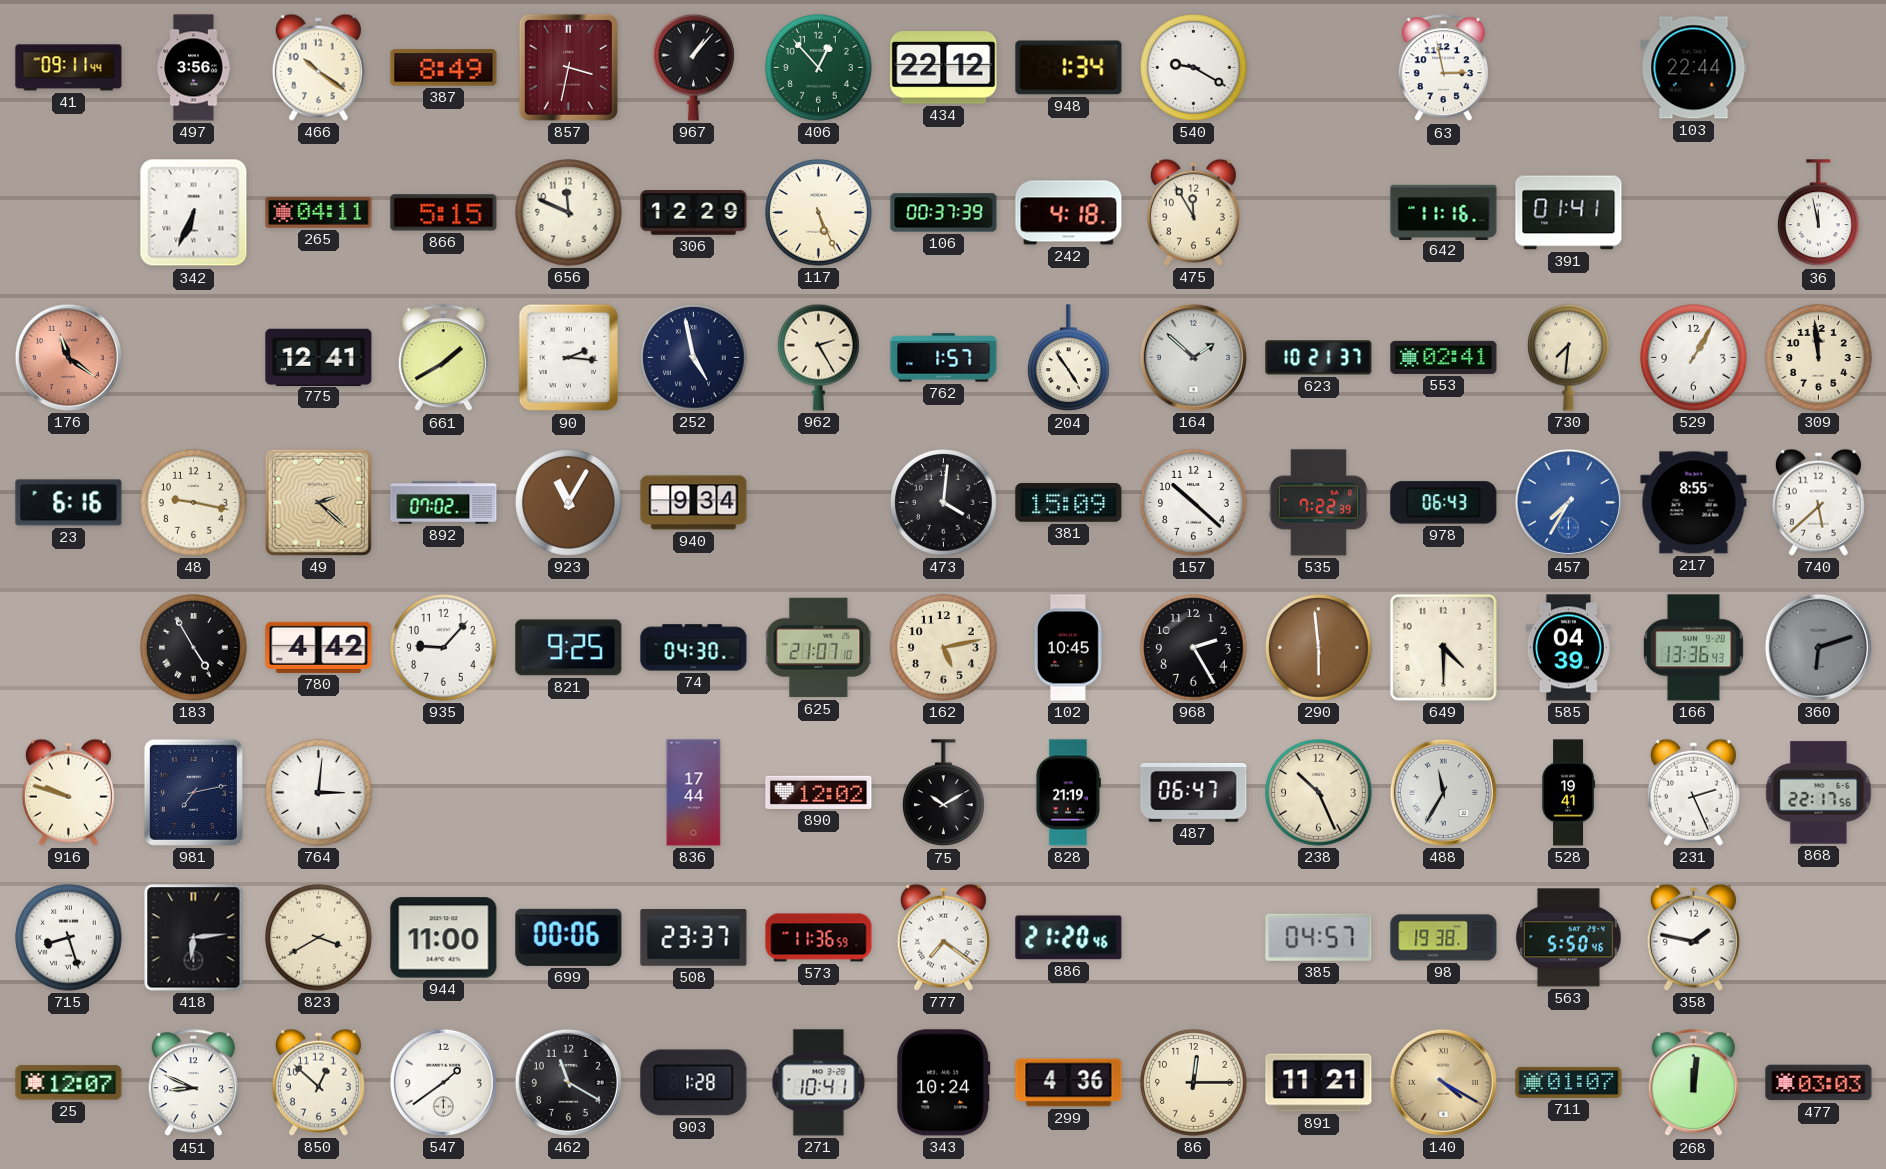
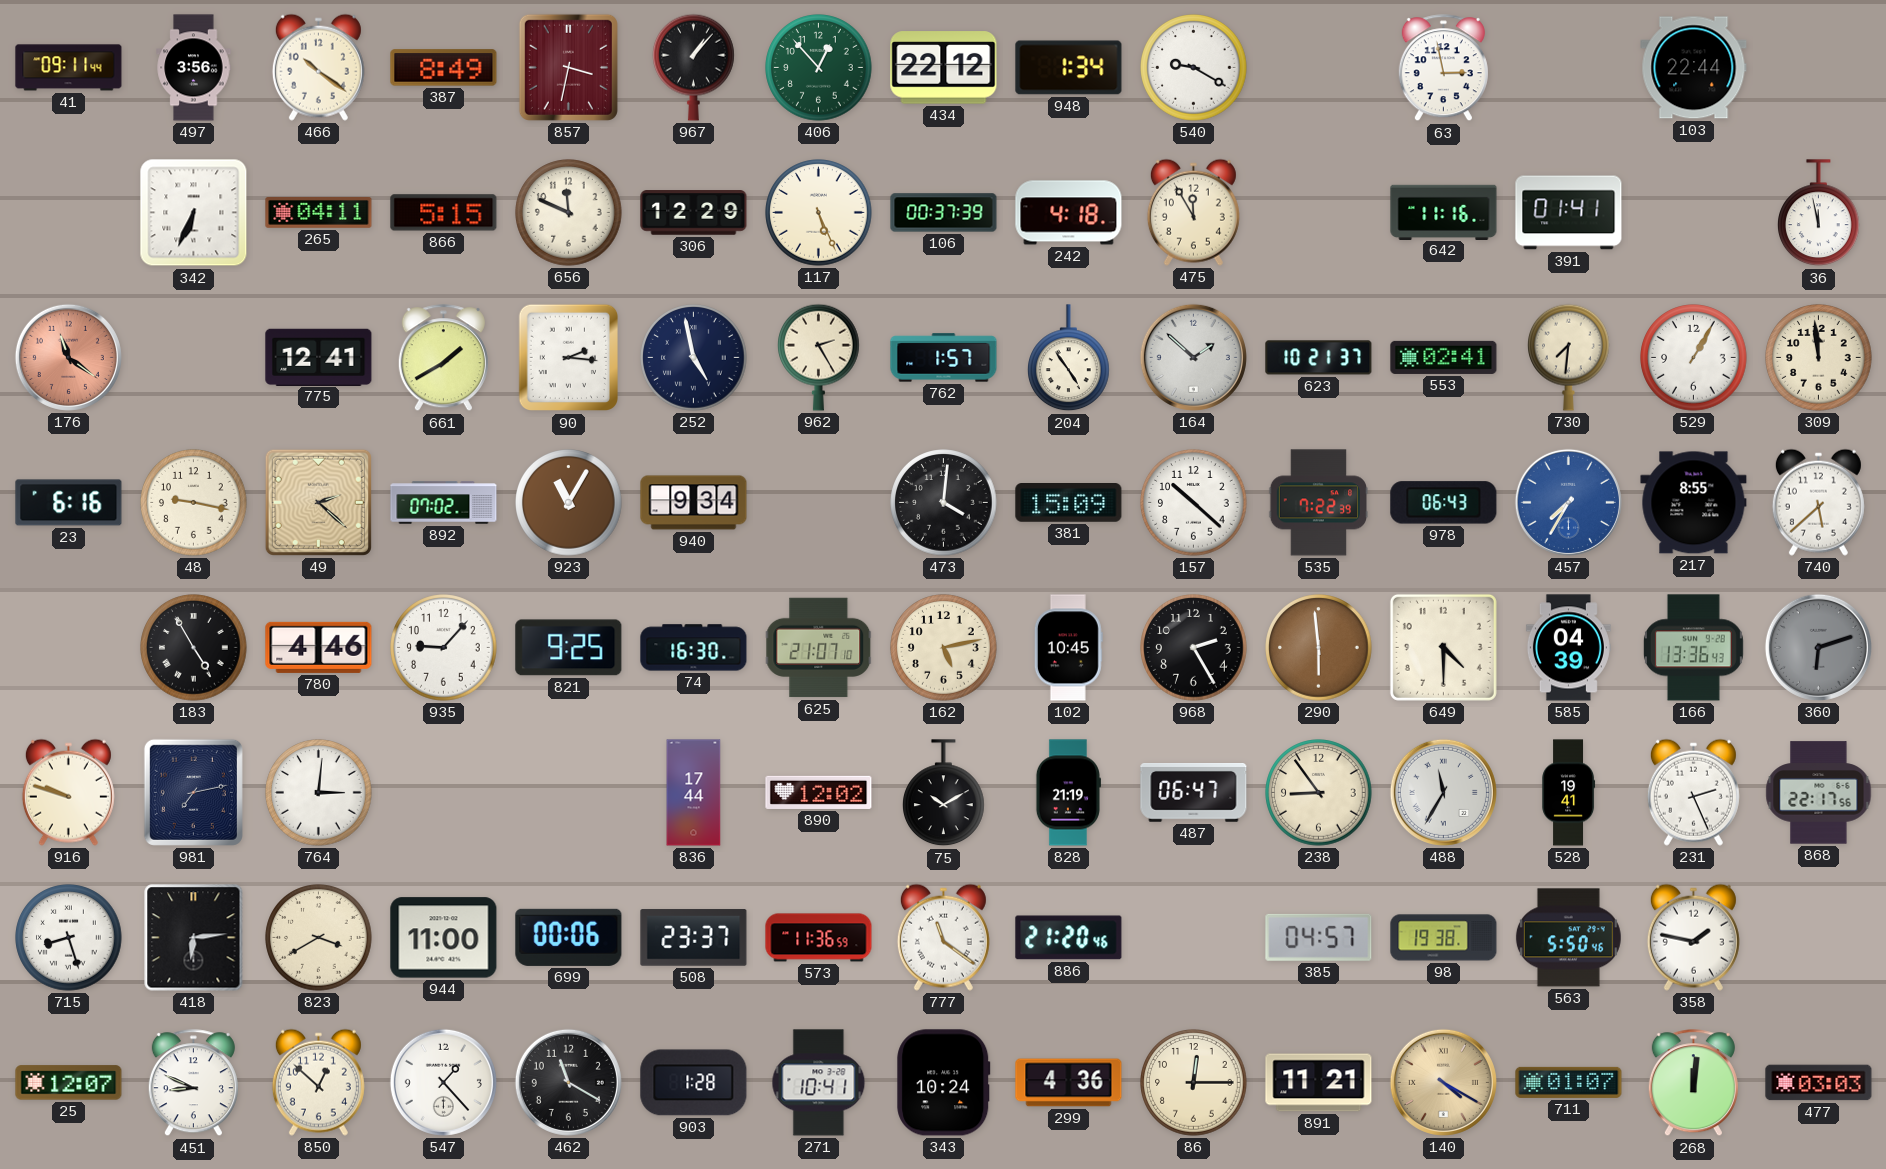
780: 4:42 -> 4:46 (319, 647)
74: 04:30 -> 16:30 (694, 648)
238: 10:26 -> 8:54 (1319, 793)
777: 7:21 -> 11:21 (943, 937)
547: 1:39 -> 1:23 (443, 1082)
